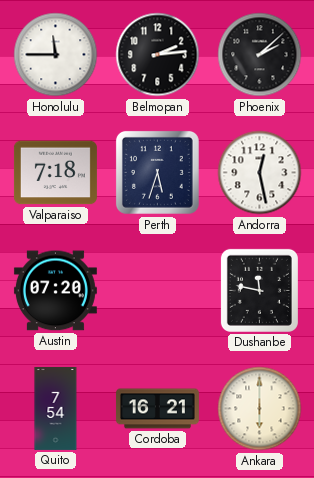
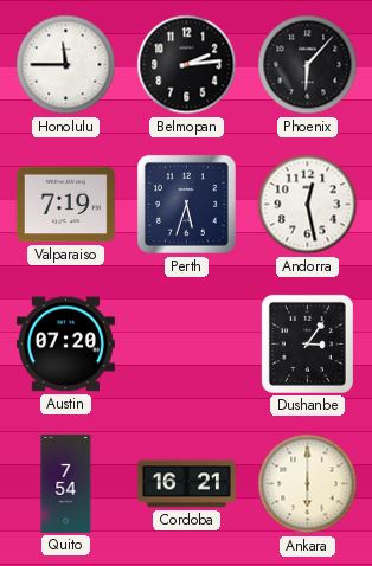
Phoenix: 2:08 -> 6:07 (308, 65)
Valparaiso: 7:18 -> 7:19 (65, 205)
Dushanbe: 11:47 -> 3:06 (307, 343)
